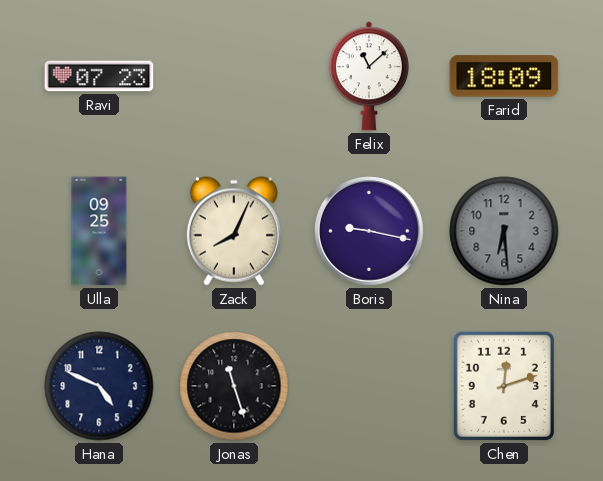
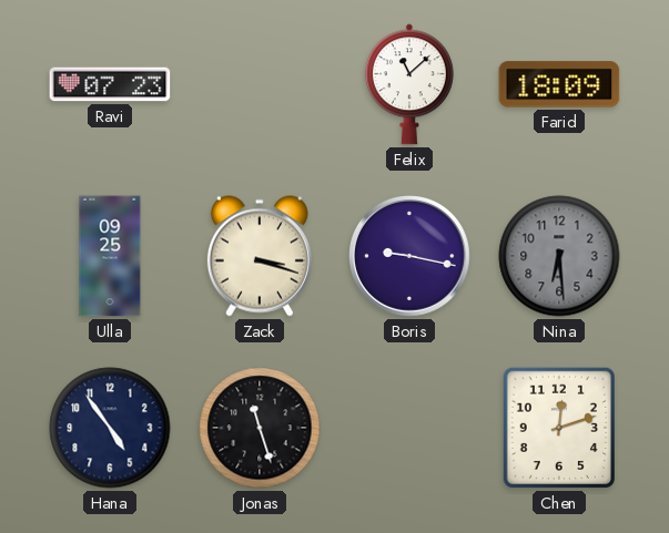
Zack: 8:04 -> 3:18 (260, 256)
Hana: 4:49 -> 4:54 (110, 428)
